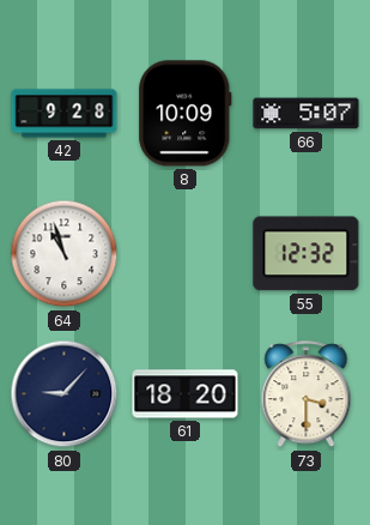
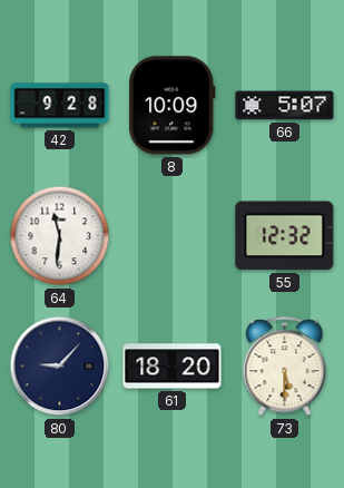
64: 10:57 -> 11:31 (60, 236)
73: 3:30 -> 5:30 (285, 367)
